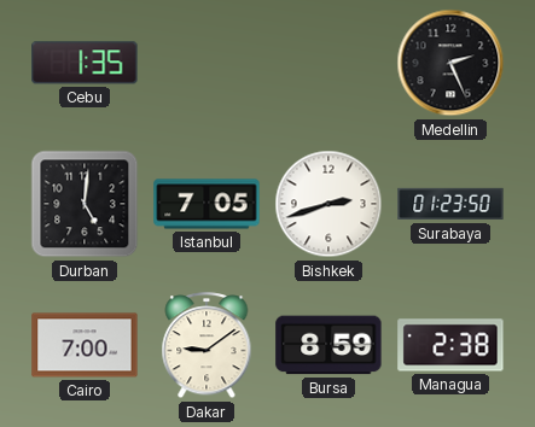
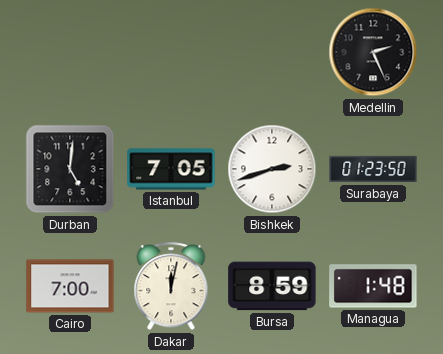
Cebu: 1:35 -> none (85, 63)
Dakar: 9:09 -> 12:02 (171, 287)
Managua: 2:38 -> 1:48 (373, 286)
